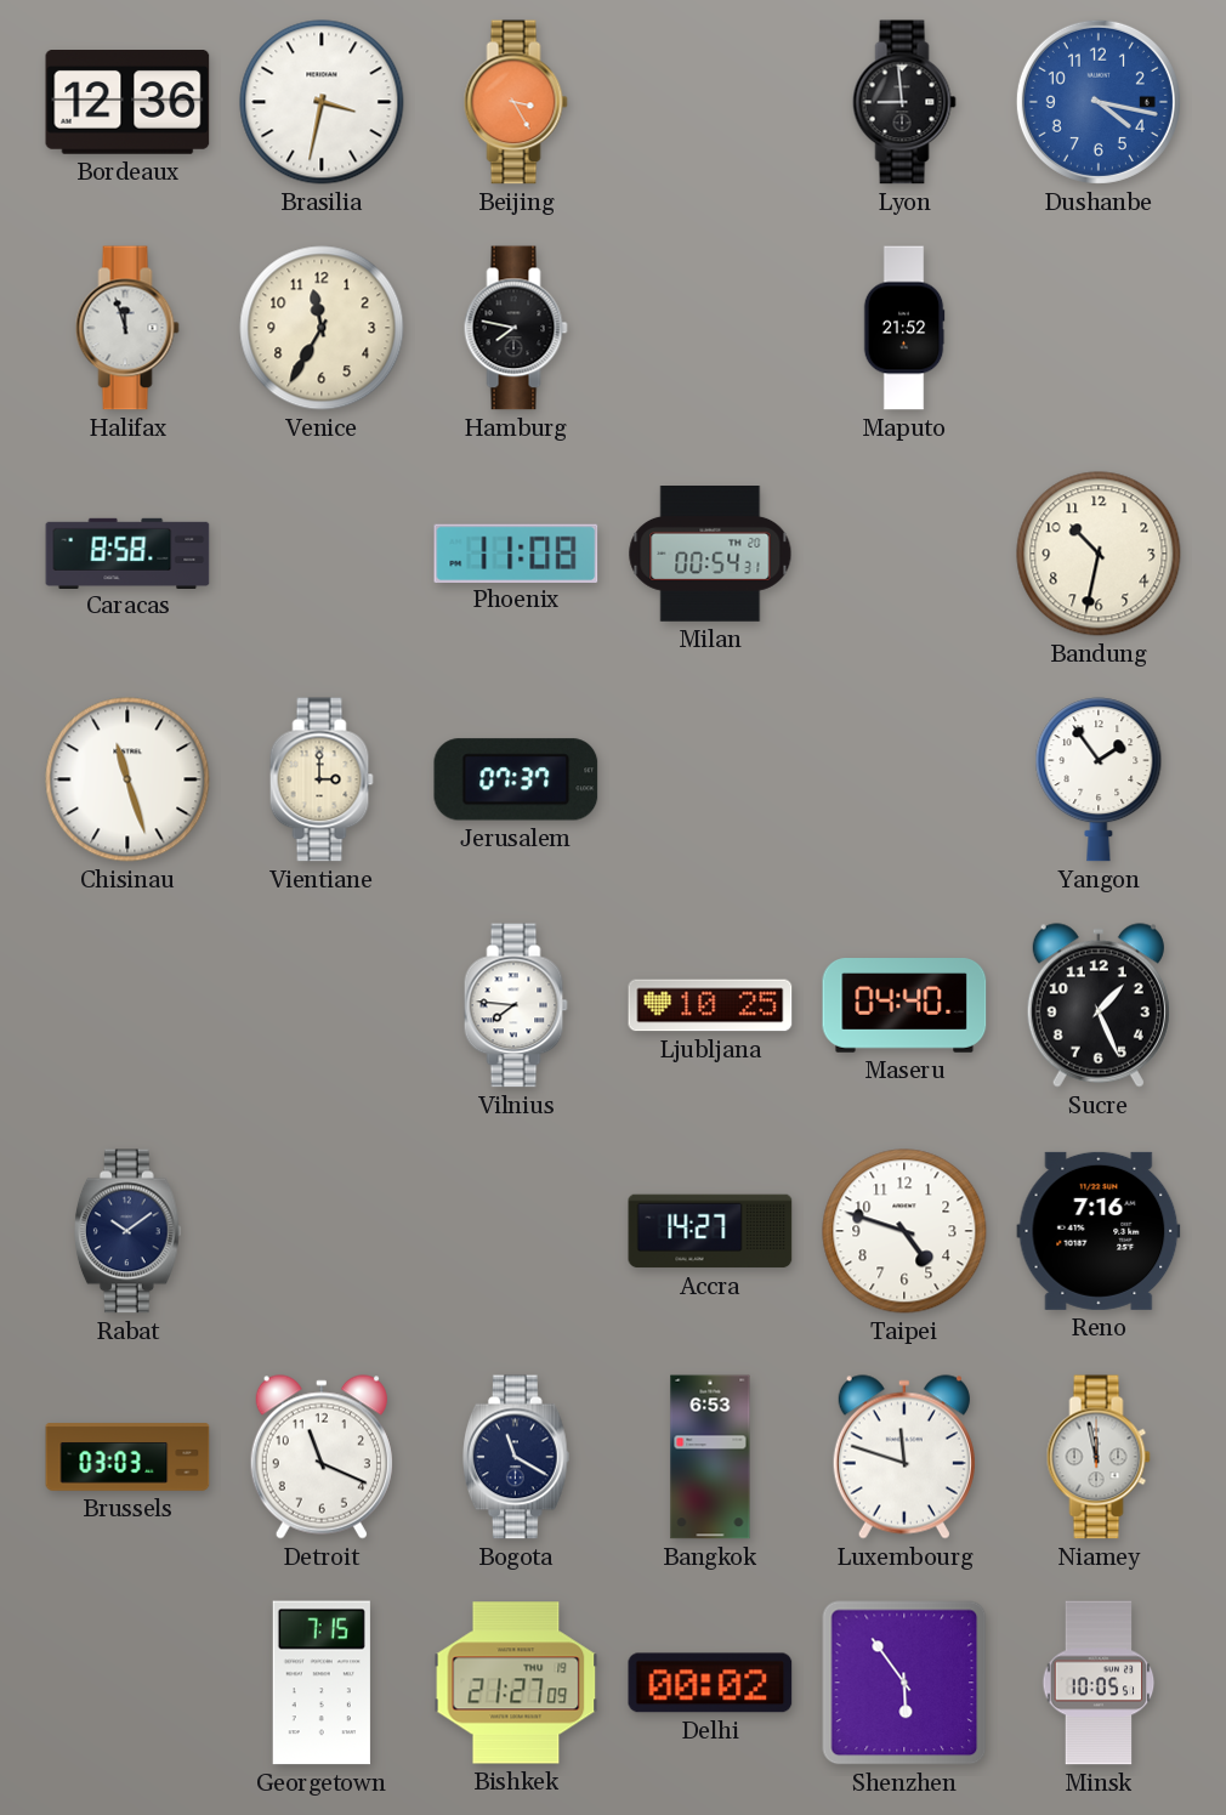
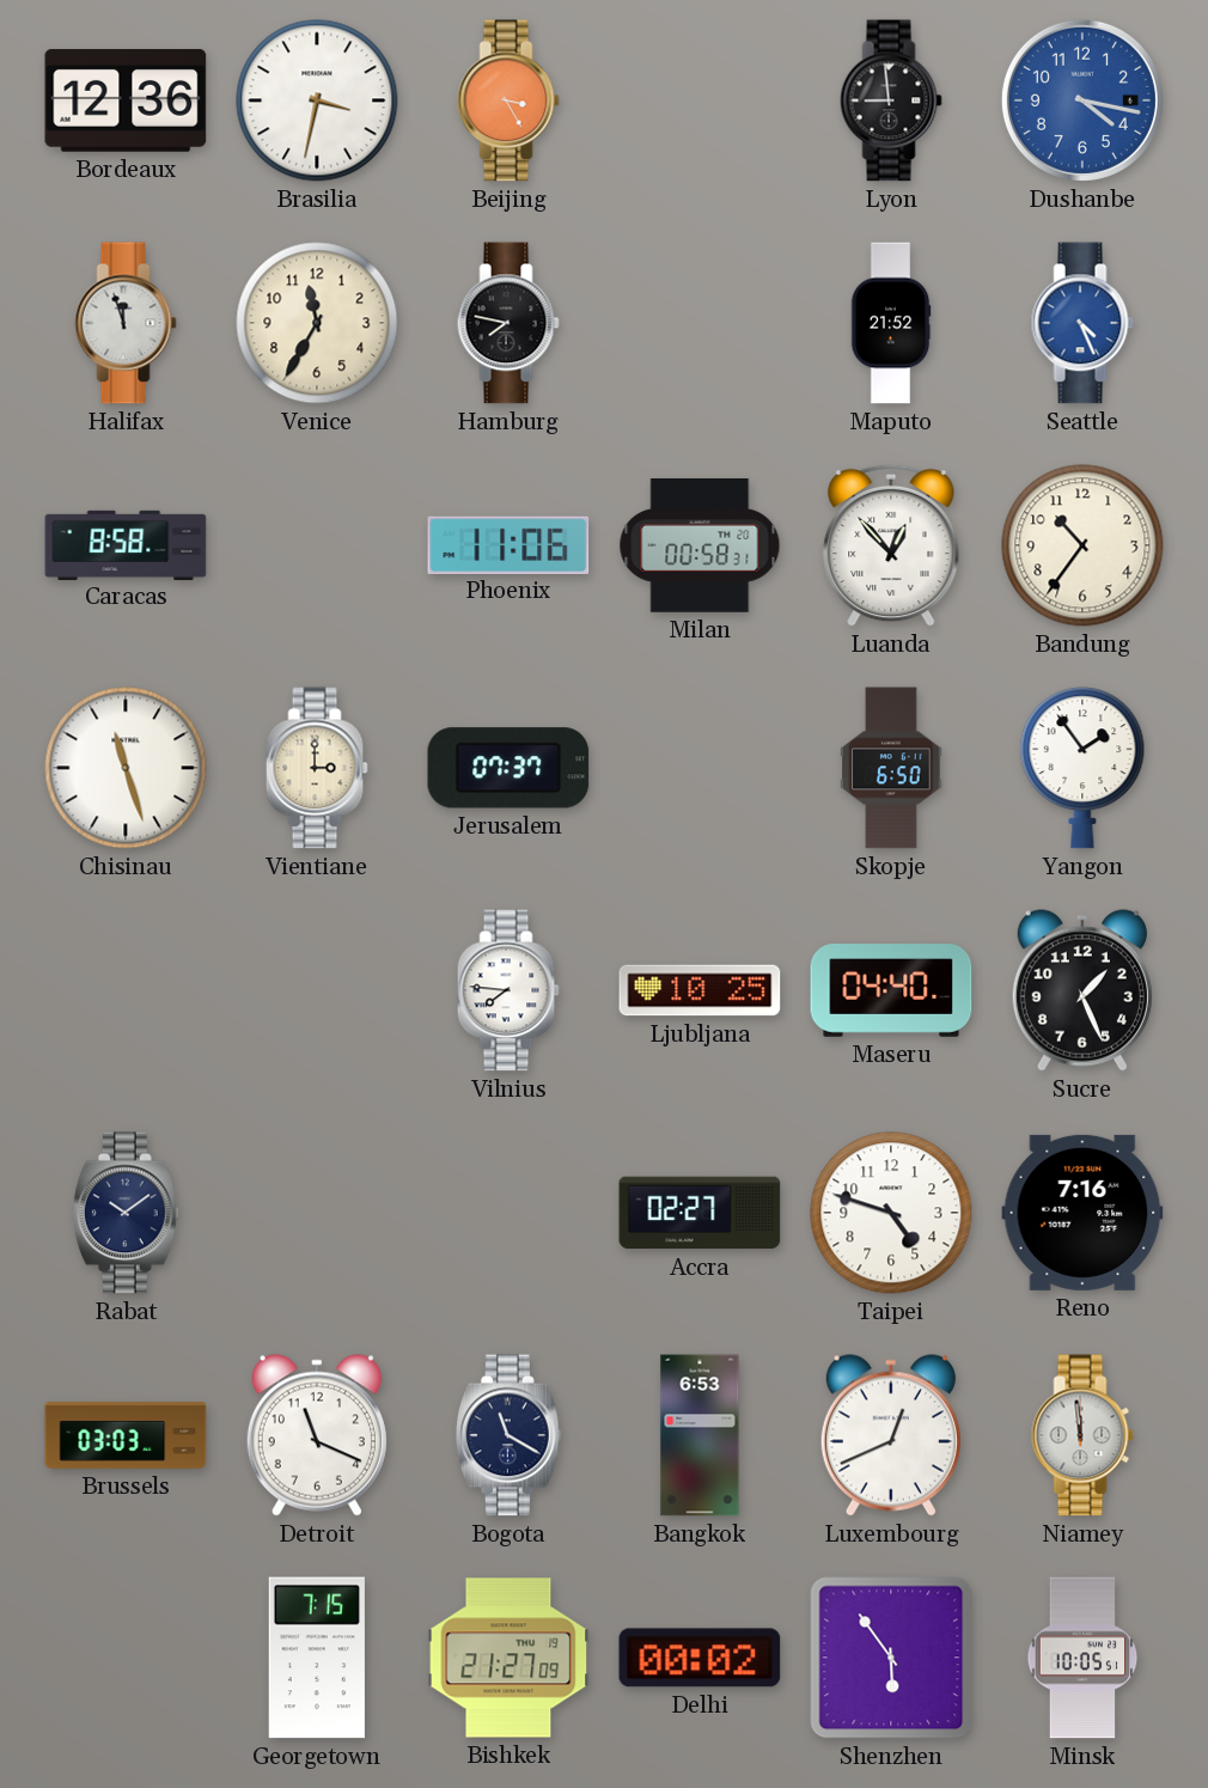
Seattle: none -> 4:26 (1082, 323)
Phoenix: 11:08 -> 11:06 (508, 544)
Milan: 00:54 -> 00:58 (700, 547)
Luanda: none -> 12:53 (891, 545)
Bandung: 10:32 -> 10:36 (1082, 545)
Skopje: none -> 6:50 (891, 768)
Accra: 14:27 -> 02:27 (700, 1213)
Luxembourg: 11:48 -> 12:41 (891, 1435)
Niamey: 11:58 -> 11:59 (1082, 1435)
